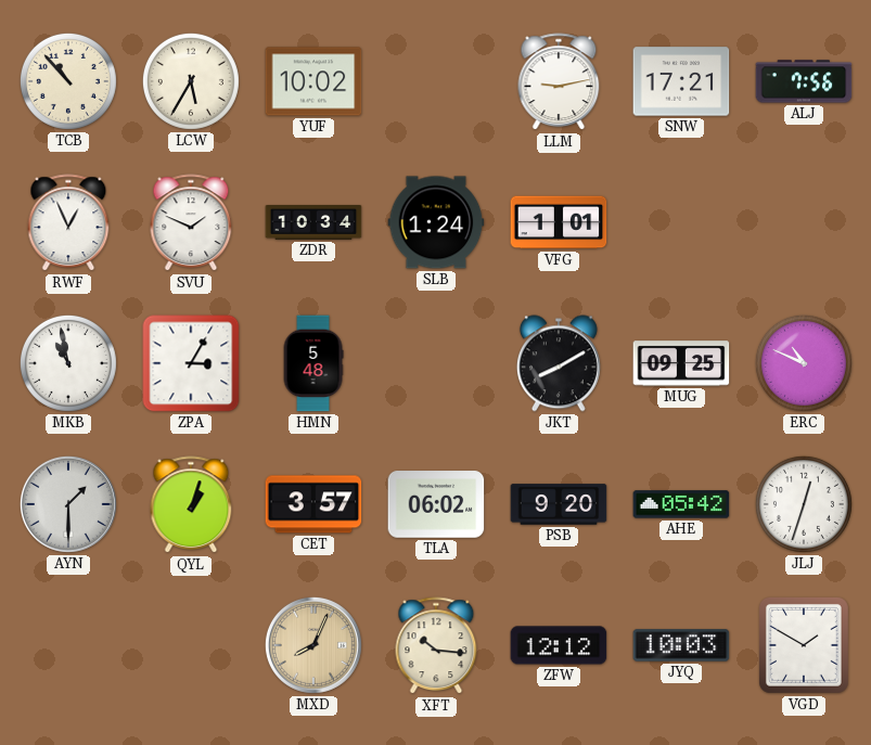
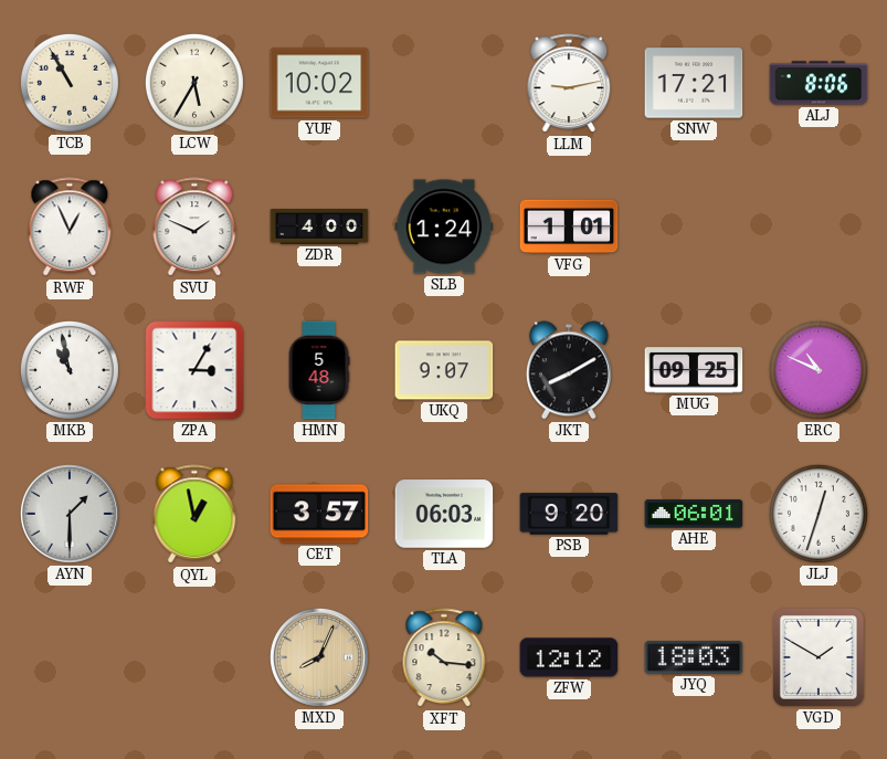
TCB: 10:53 -> 10:55 (70, 83)
ALJ: 7:56 -> 8:06 (819, 83)
ZDR: 10:34 -> 4:00 (319, 228)
UKQ: none -> 9:07 (444, 370)
QYL: 1:03 -> 12:58 (194, 515)
TLA: 06:02 -> 06:03 (444, 514)
AHE: 05:42 -> 06:01 (694, 514)
JYQ: 10:03 -> 18:03 (694, 657)
